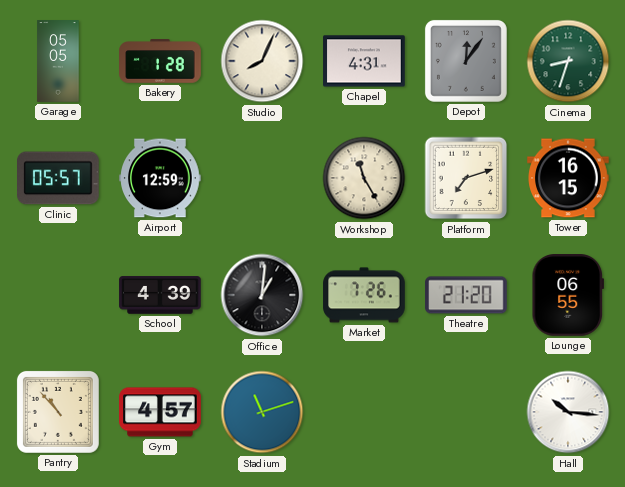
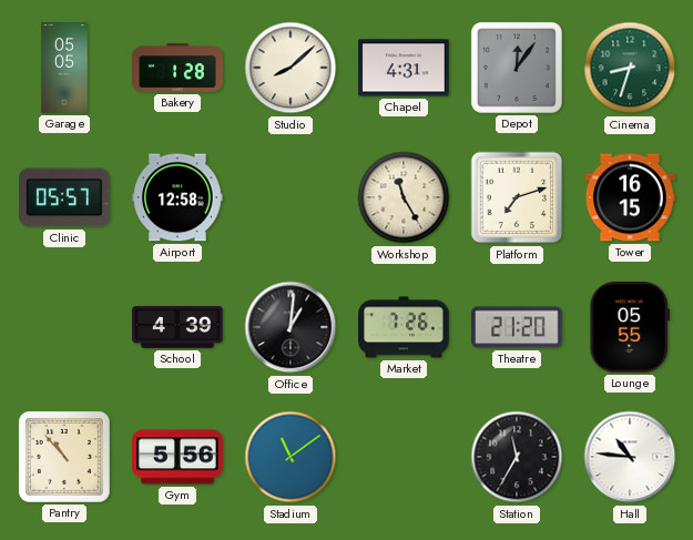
Studio: 8:04 -> 8:08 (291, 68)
Airport: 12:59 -> 12:58 (177, 197)
Lounge: 06:55 -> 05:55 (629, 328)
Gym: 4:57 -> 5:56 (177, 457)
Stadium: 11:12 -> 11:09 (291, 457)
Station: none -> 11:35 (517, 457)
Hall: 10:16 -> 10:46 (630, 457)
